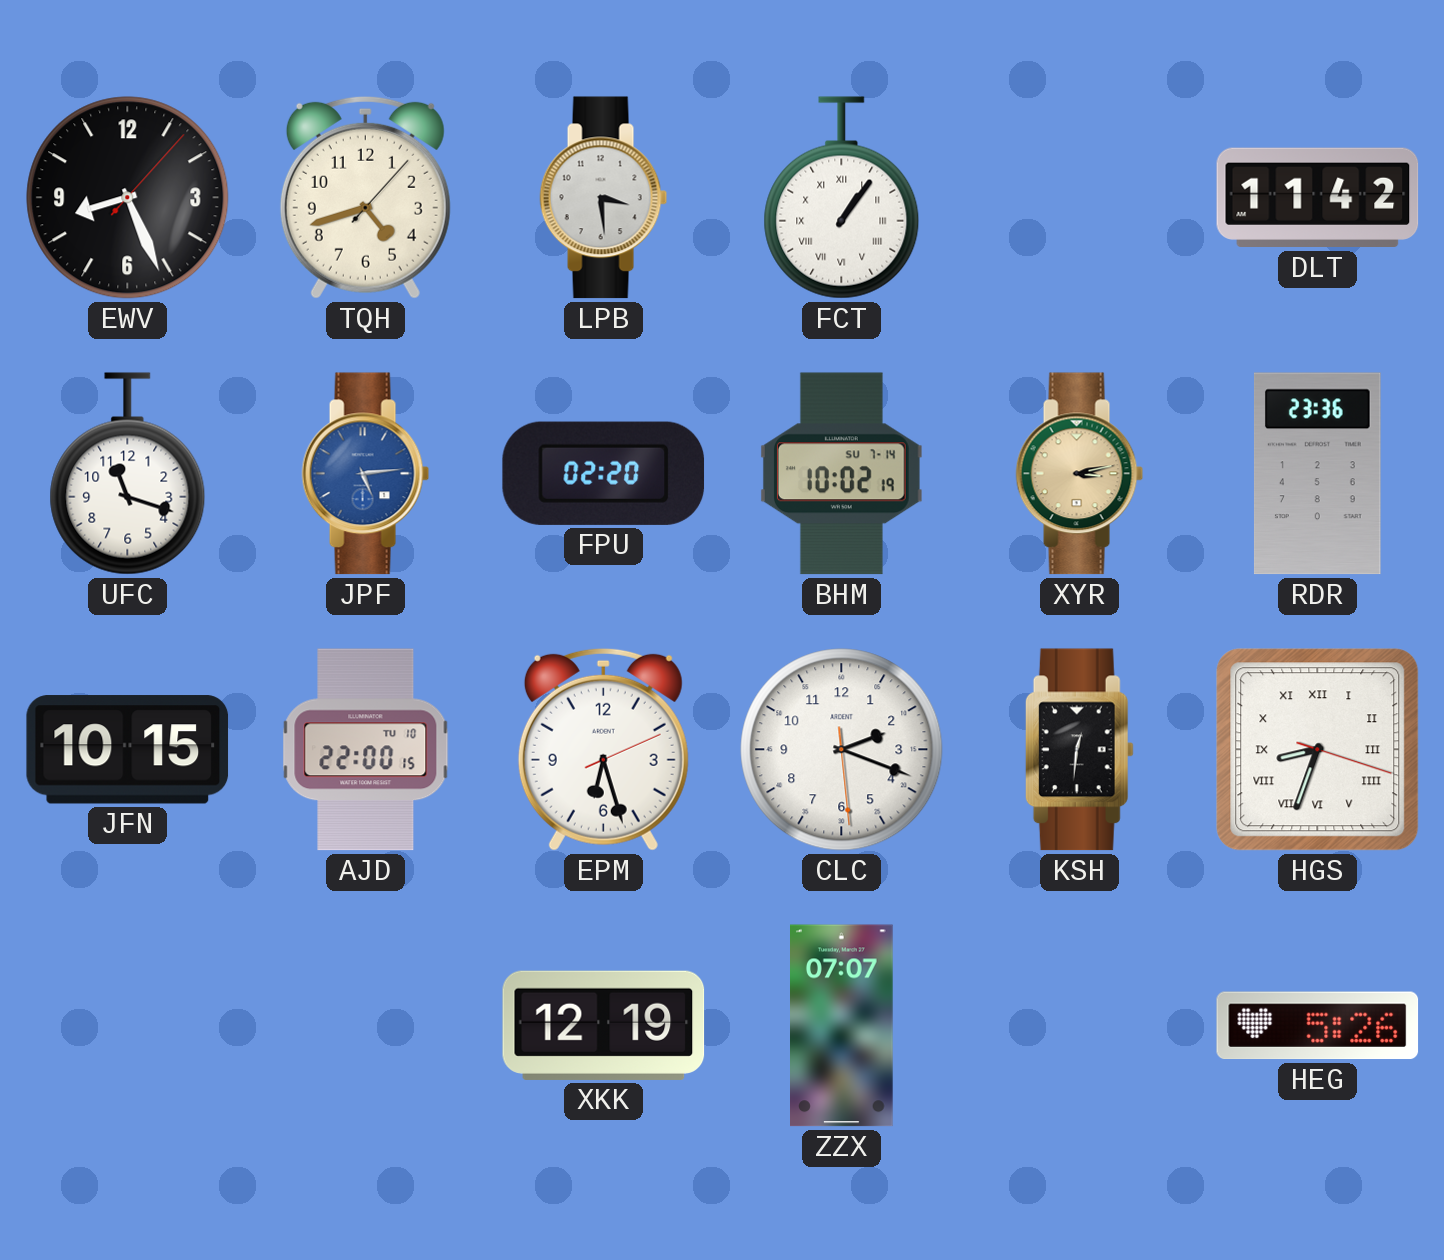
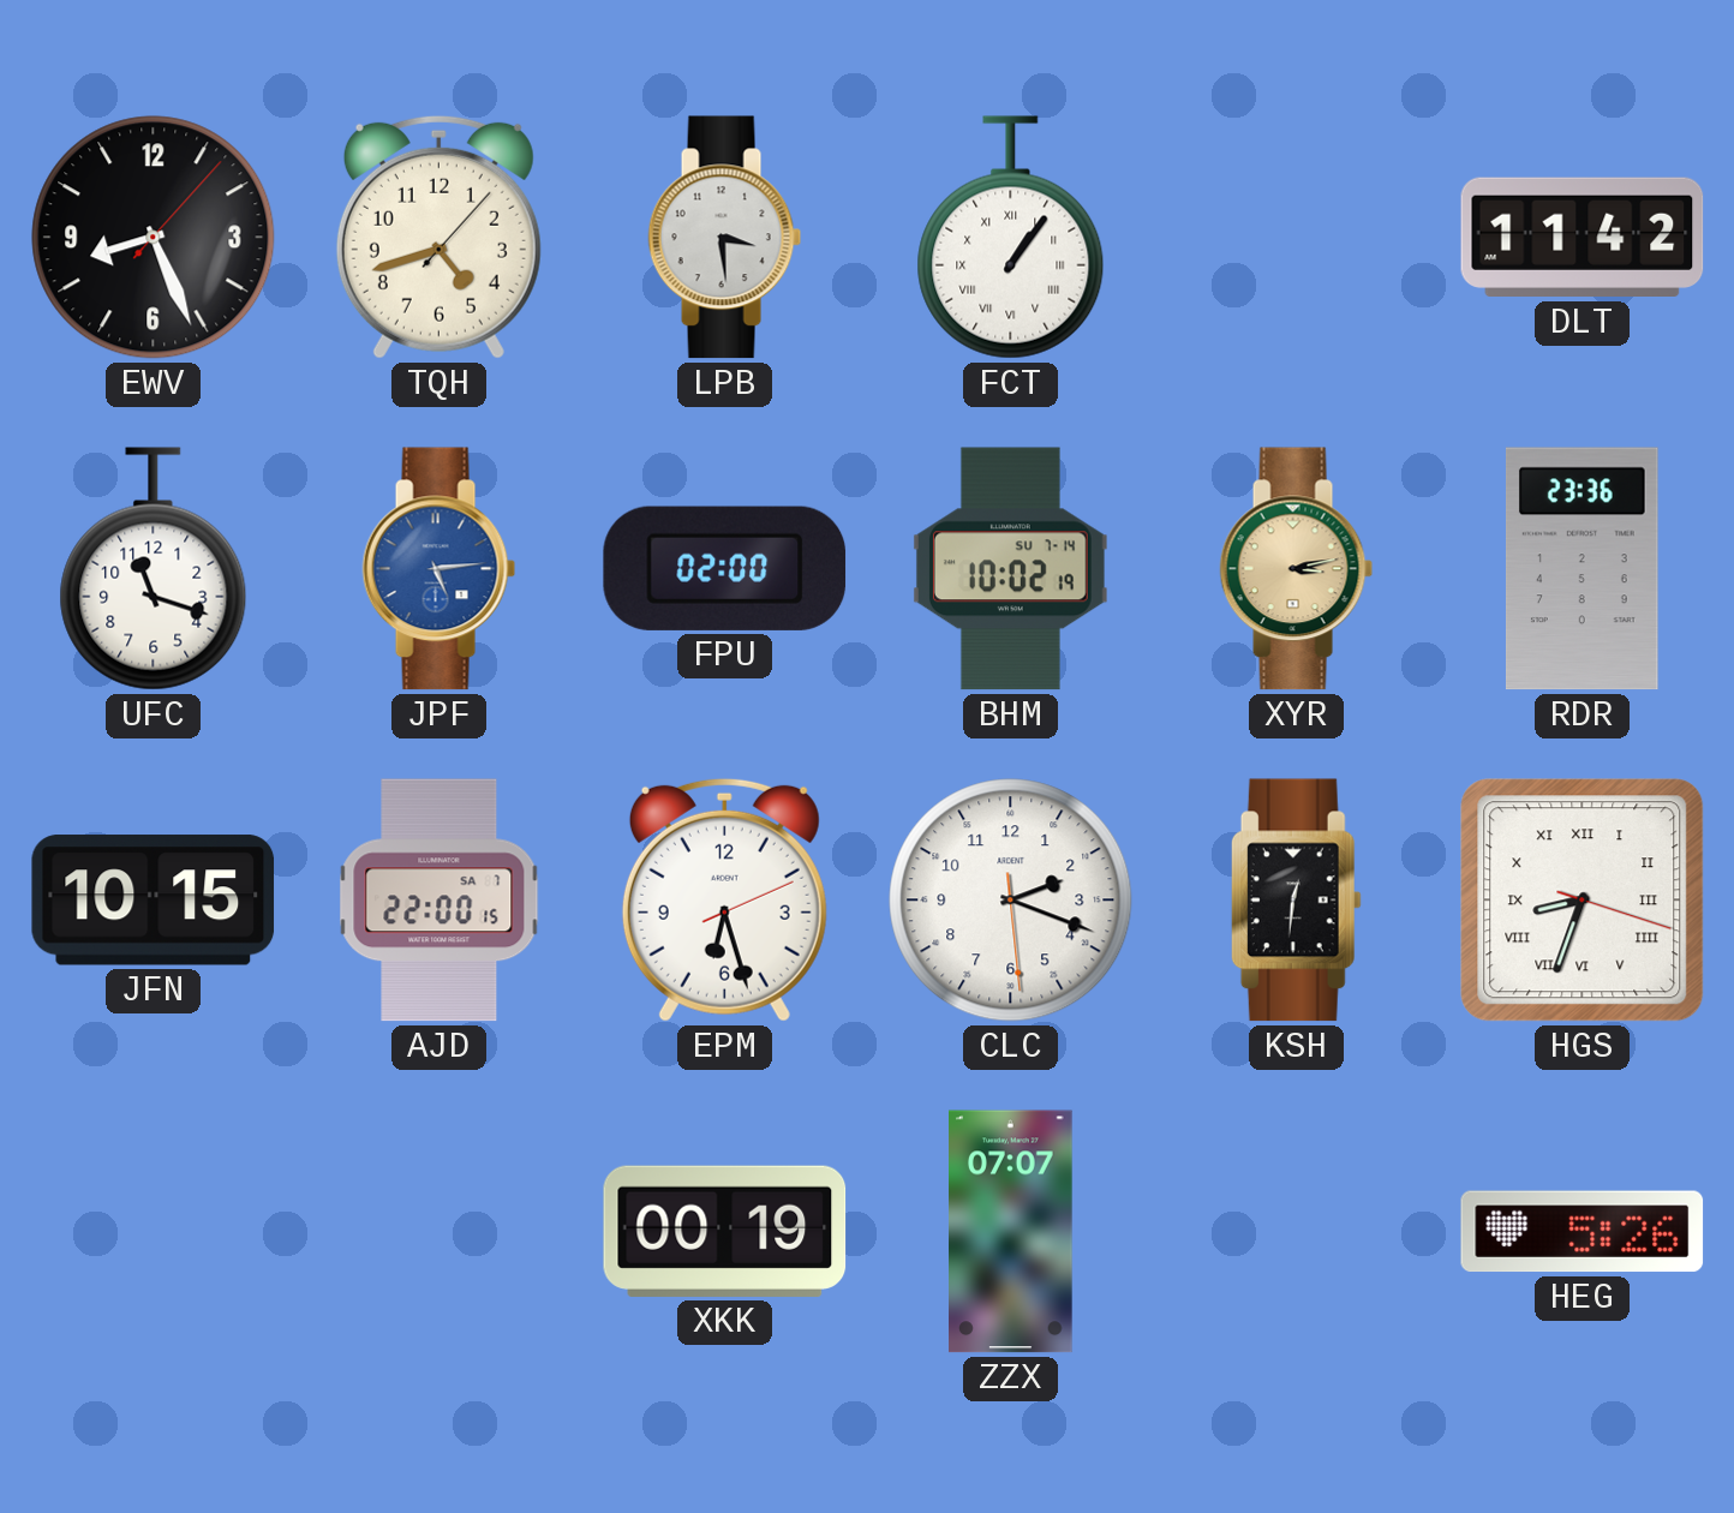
FPU: 02:20 -> 02:00 (725, 568)
AJD date: TU 10 -> SA 7 (440, 901)
XKK: 12:19 -> 00:19 (725, 1231)
